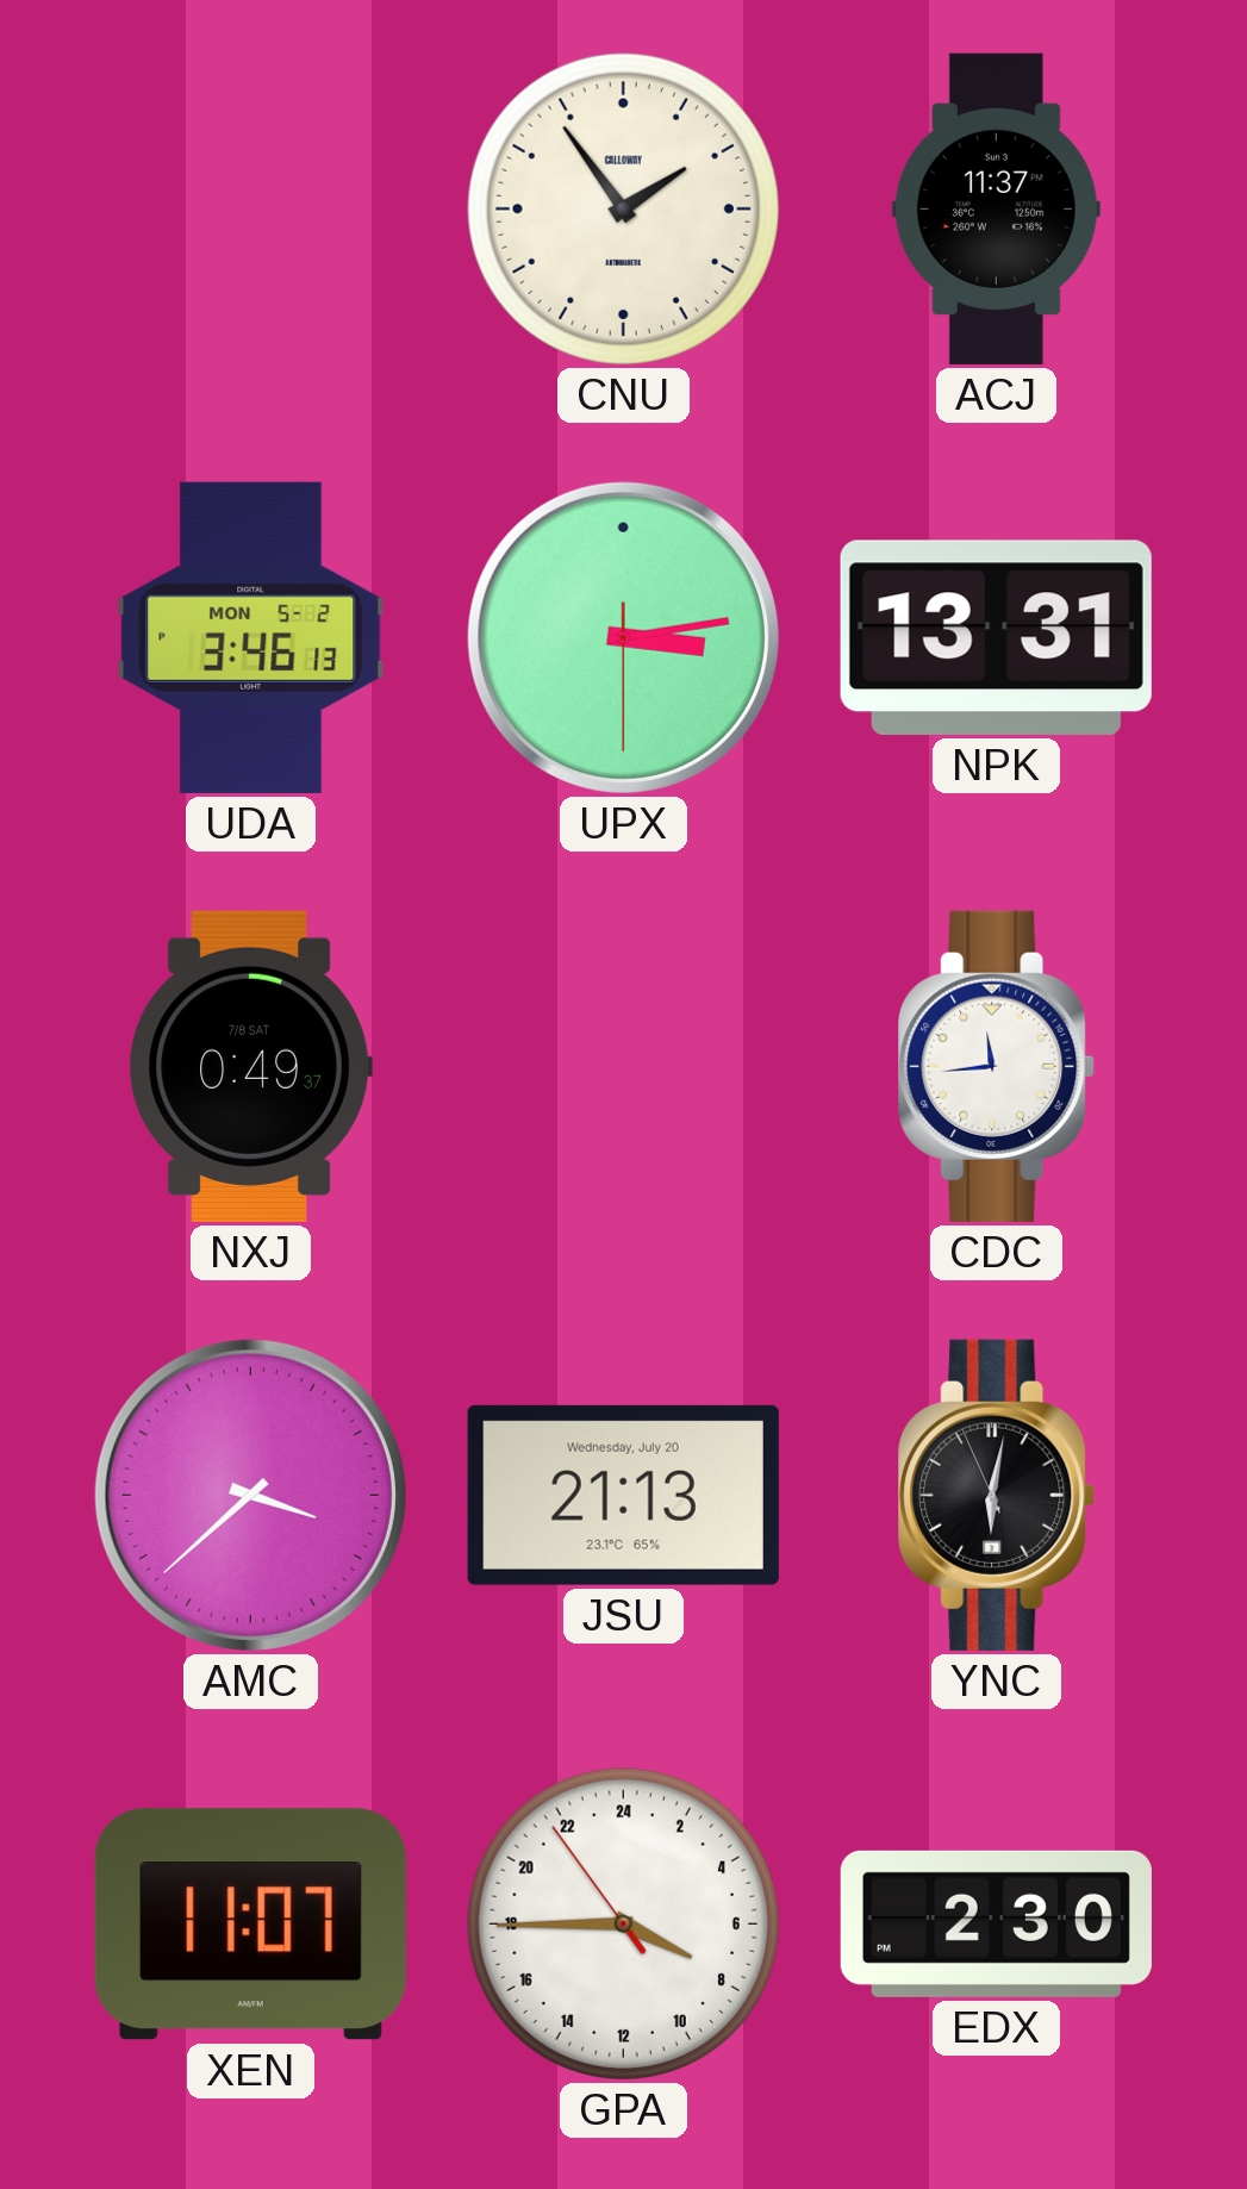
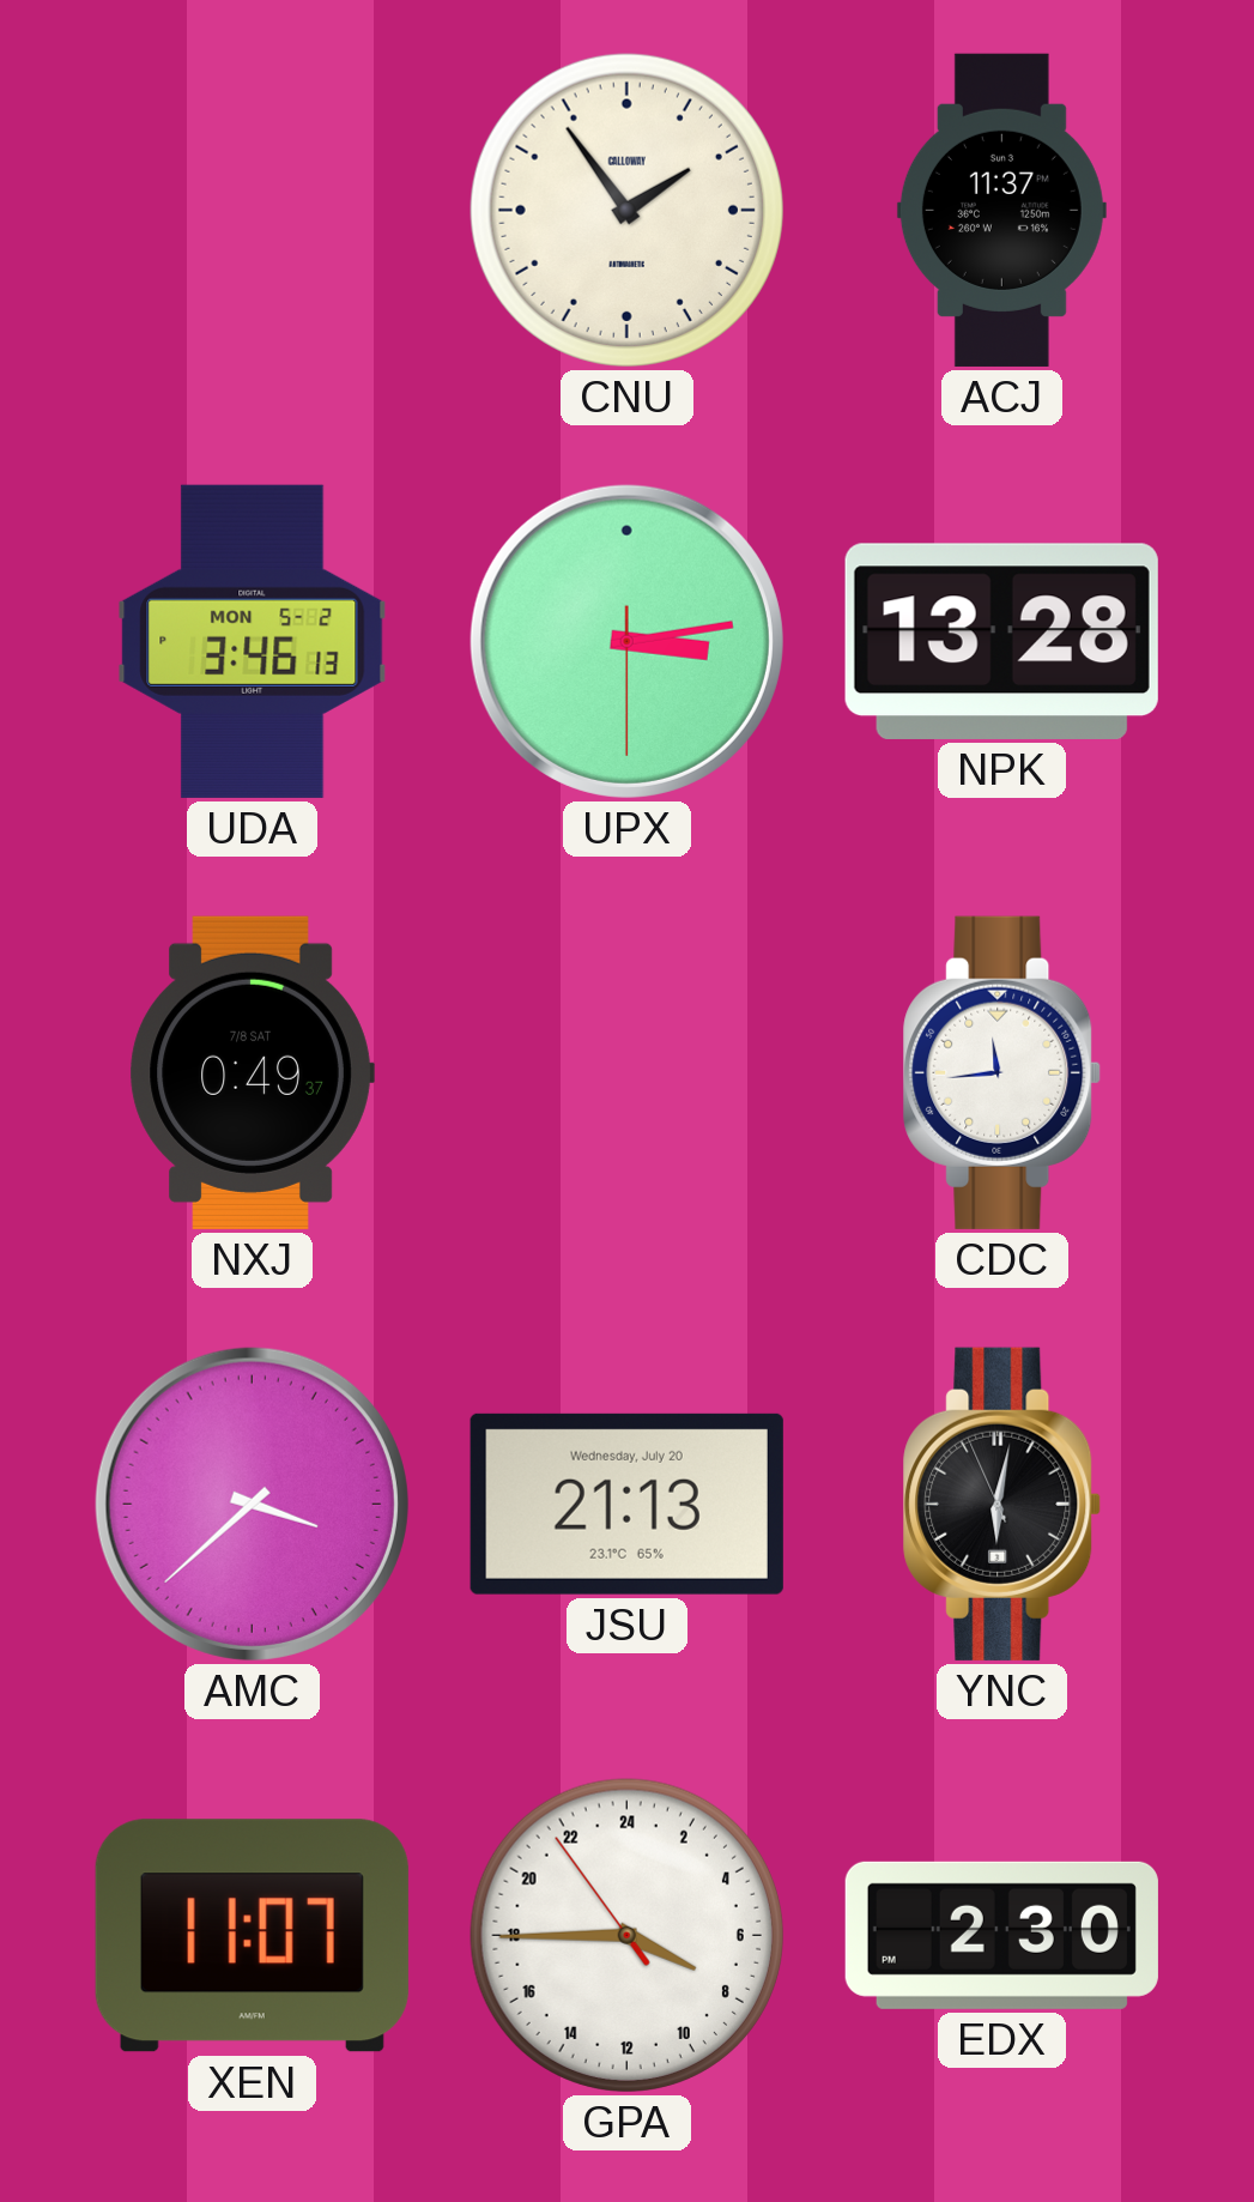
NPK: 13:31 -> 13:28 (1001, 641)
